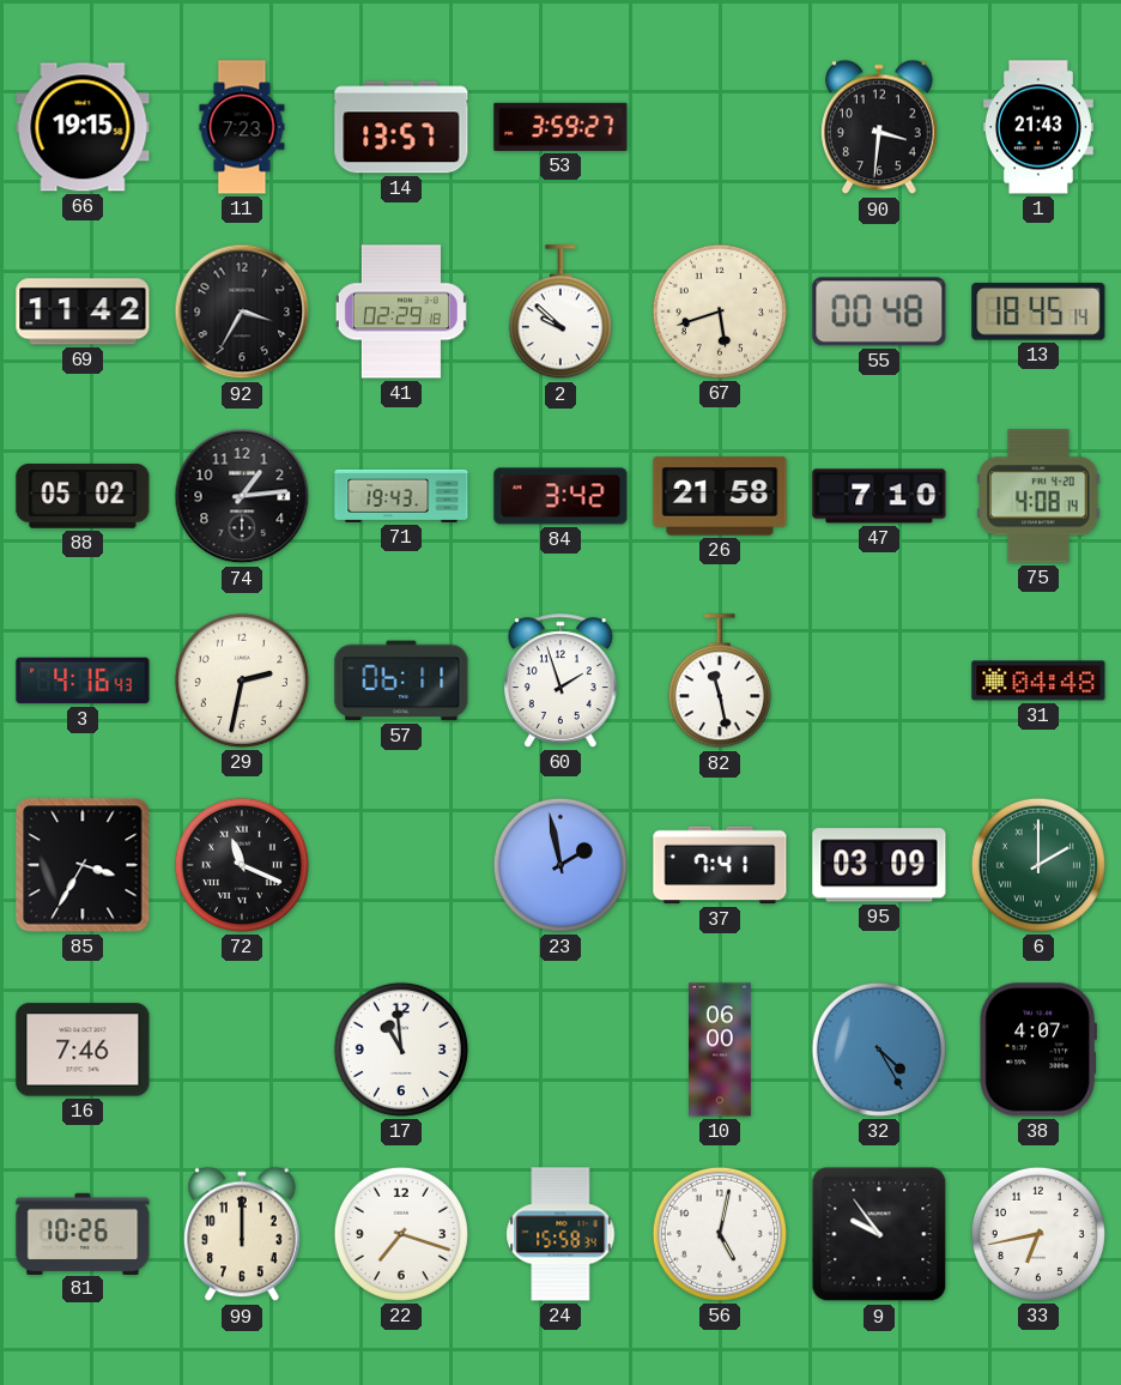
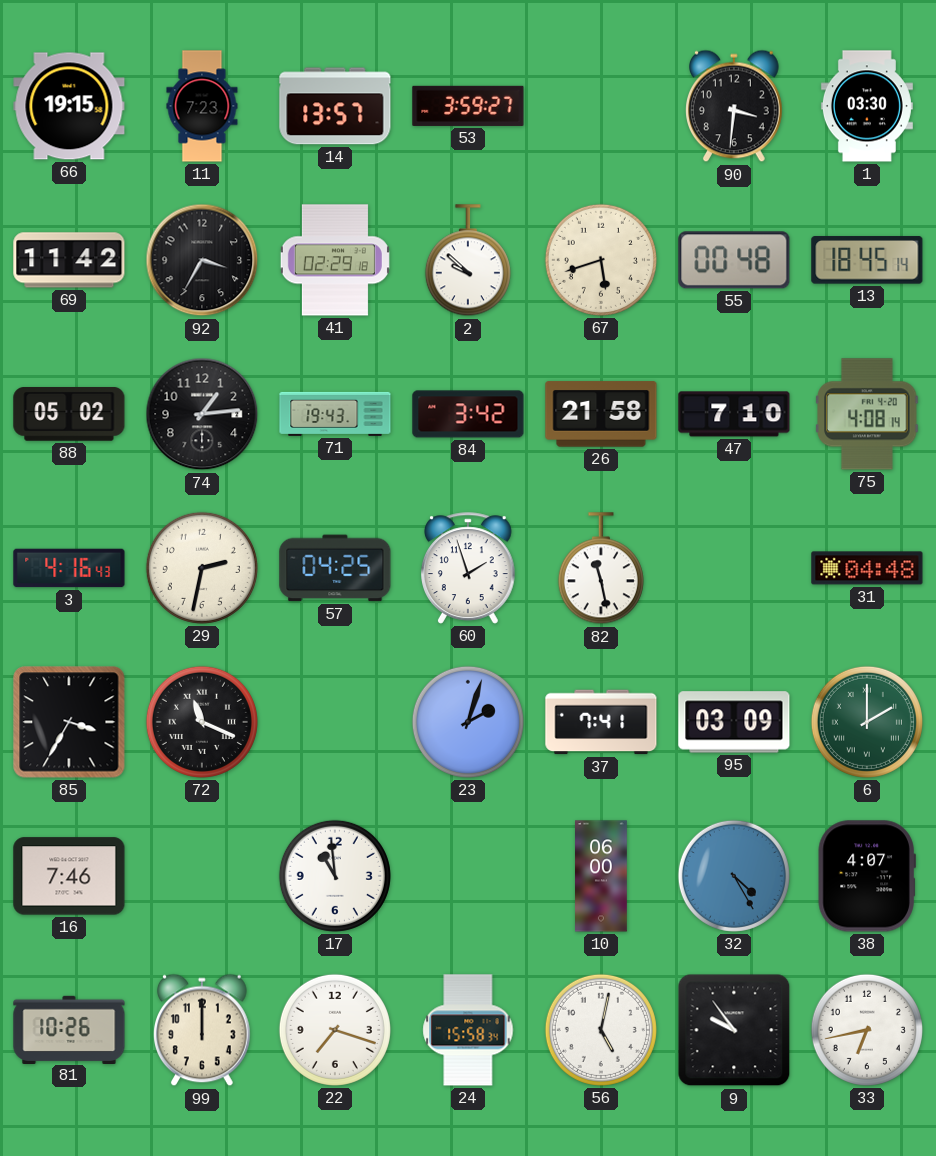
1: 21:43 -> 03:30 (867, 106)
57: 06:11 -> 04:25 (335, 568)
23: 1:58 -> 2:03 (468, 722)
